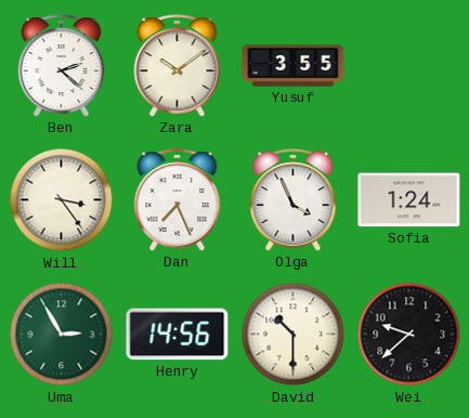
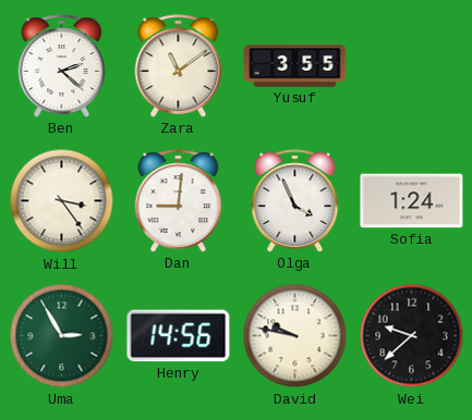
Zara: 10:09 -> 11:09 (179, 66)
Dan: 7:26 -> 9:01 (179, 201)
David: 10:30 -> 9:47 (295, 336)
